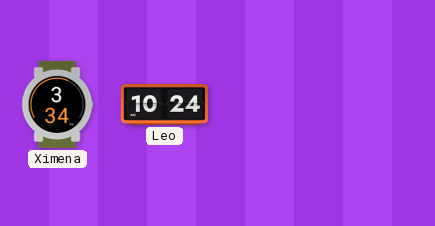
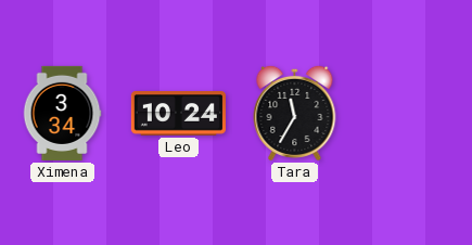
Tara: none -> 11:35 (295, 113)
